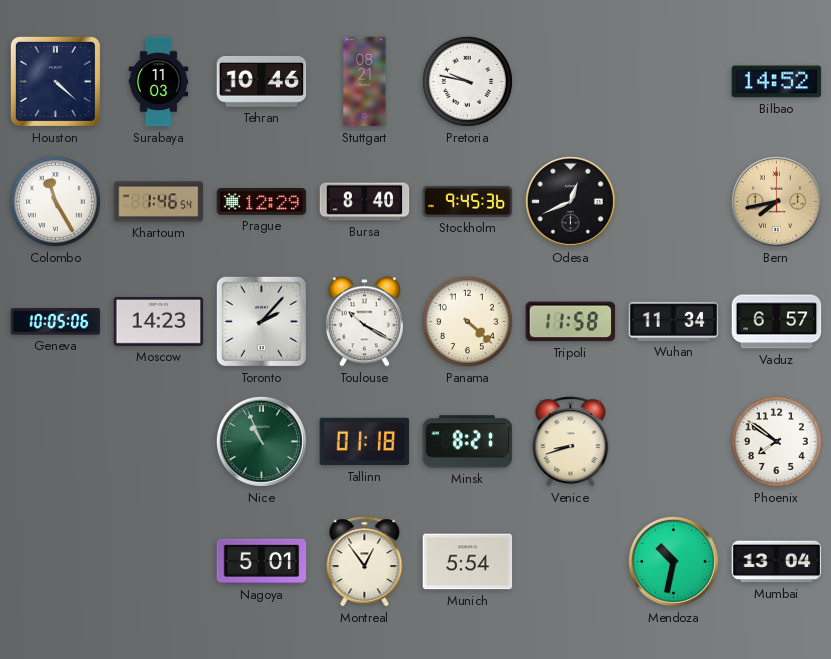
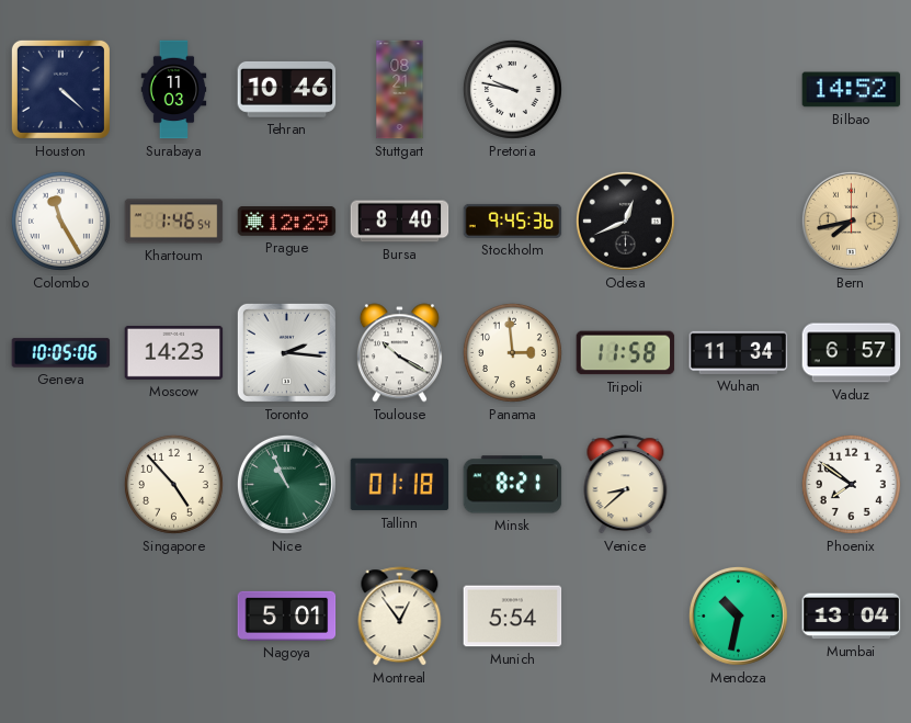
Toronto: 2:07 -> 2:16 (286, 352)
Panama: 4:22 -> 2:59 (512, 352)
Singapore: none -> 4:53 (173, 484)
Venice: 8:42 -> 8:38 (626, 485)
